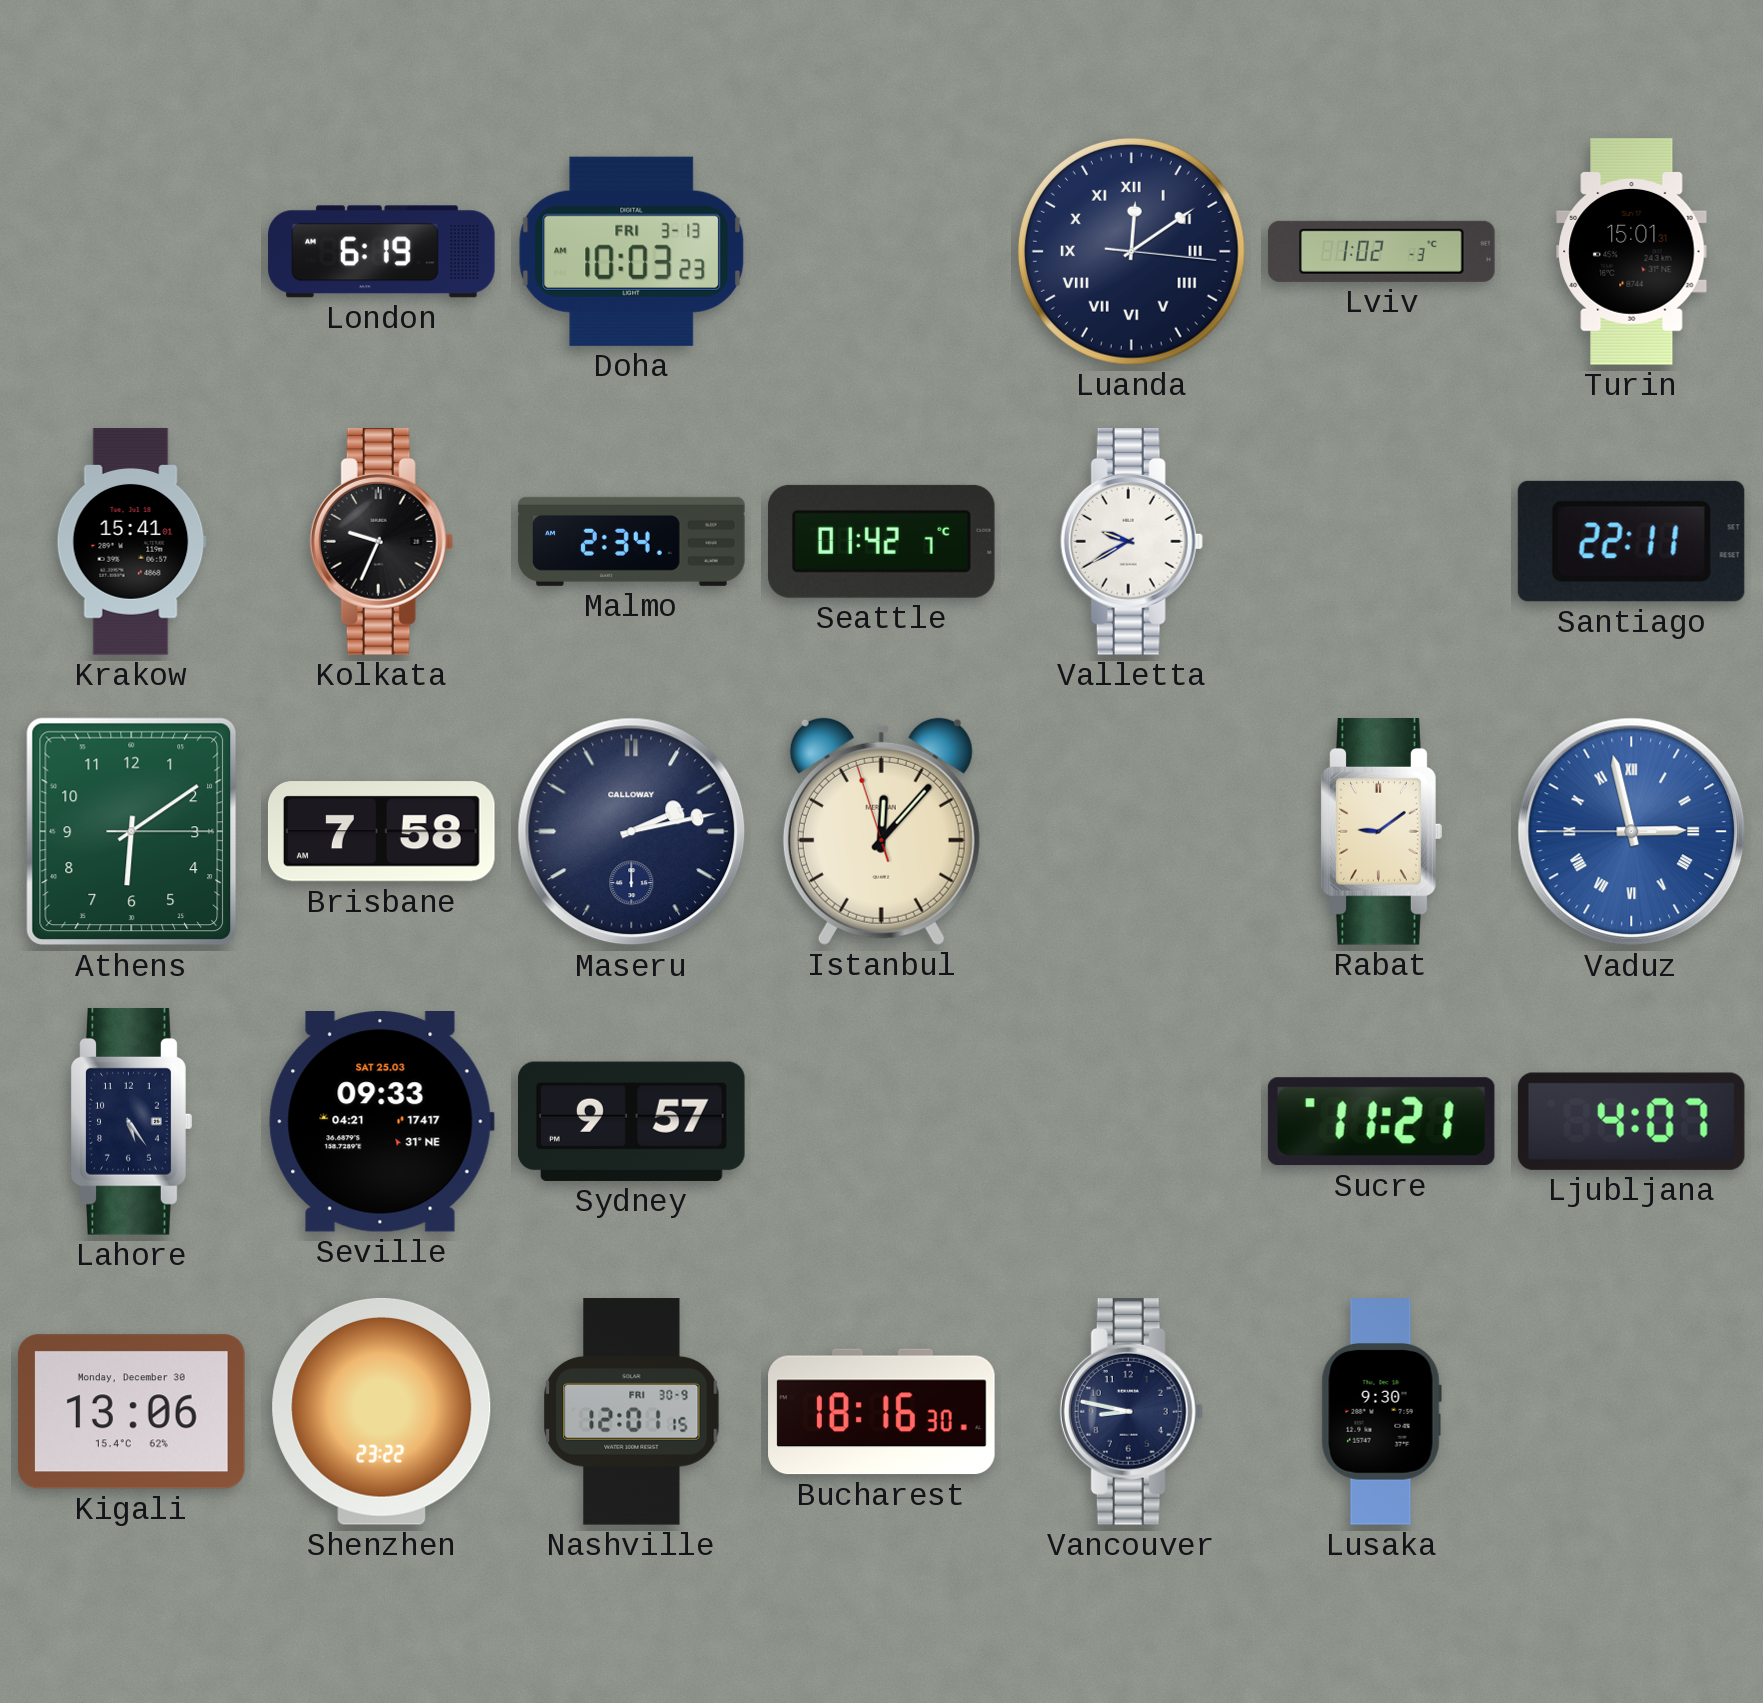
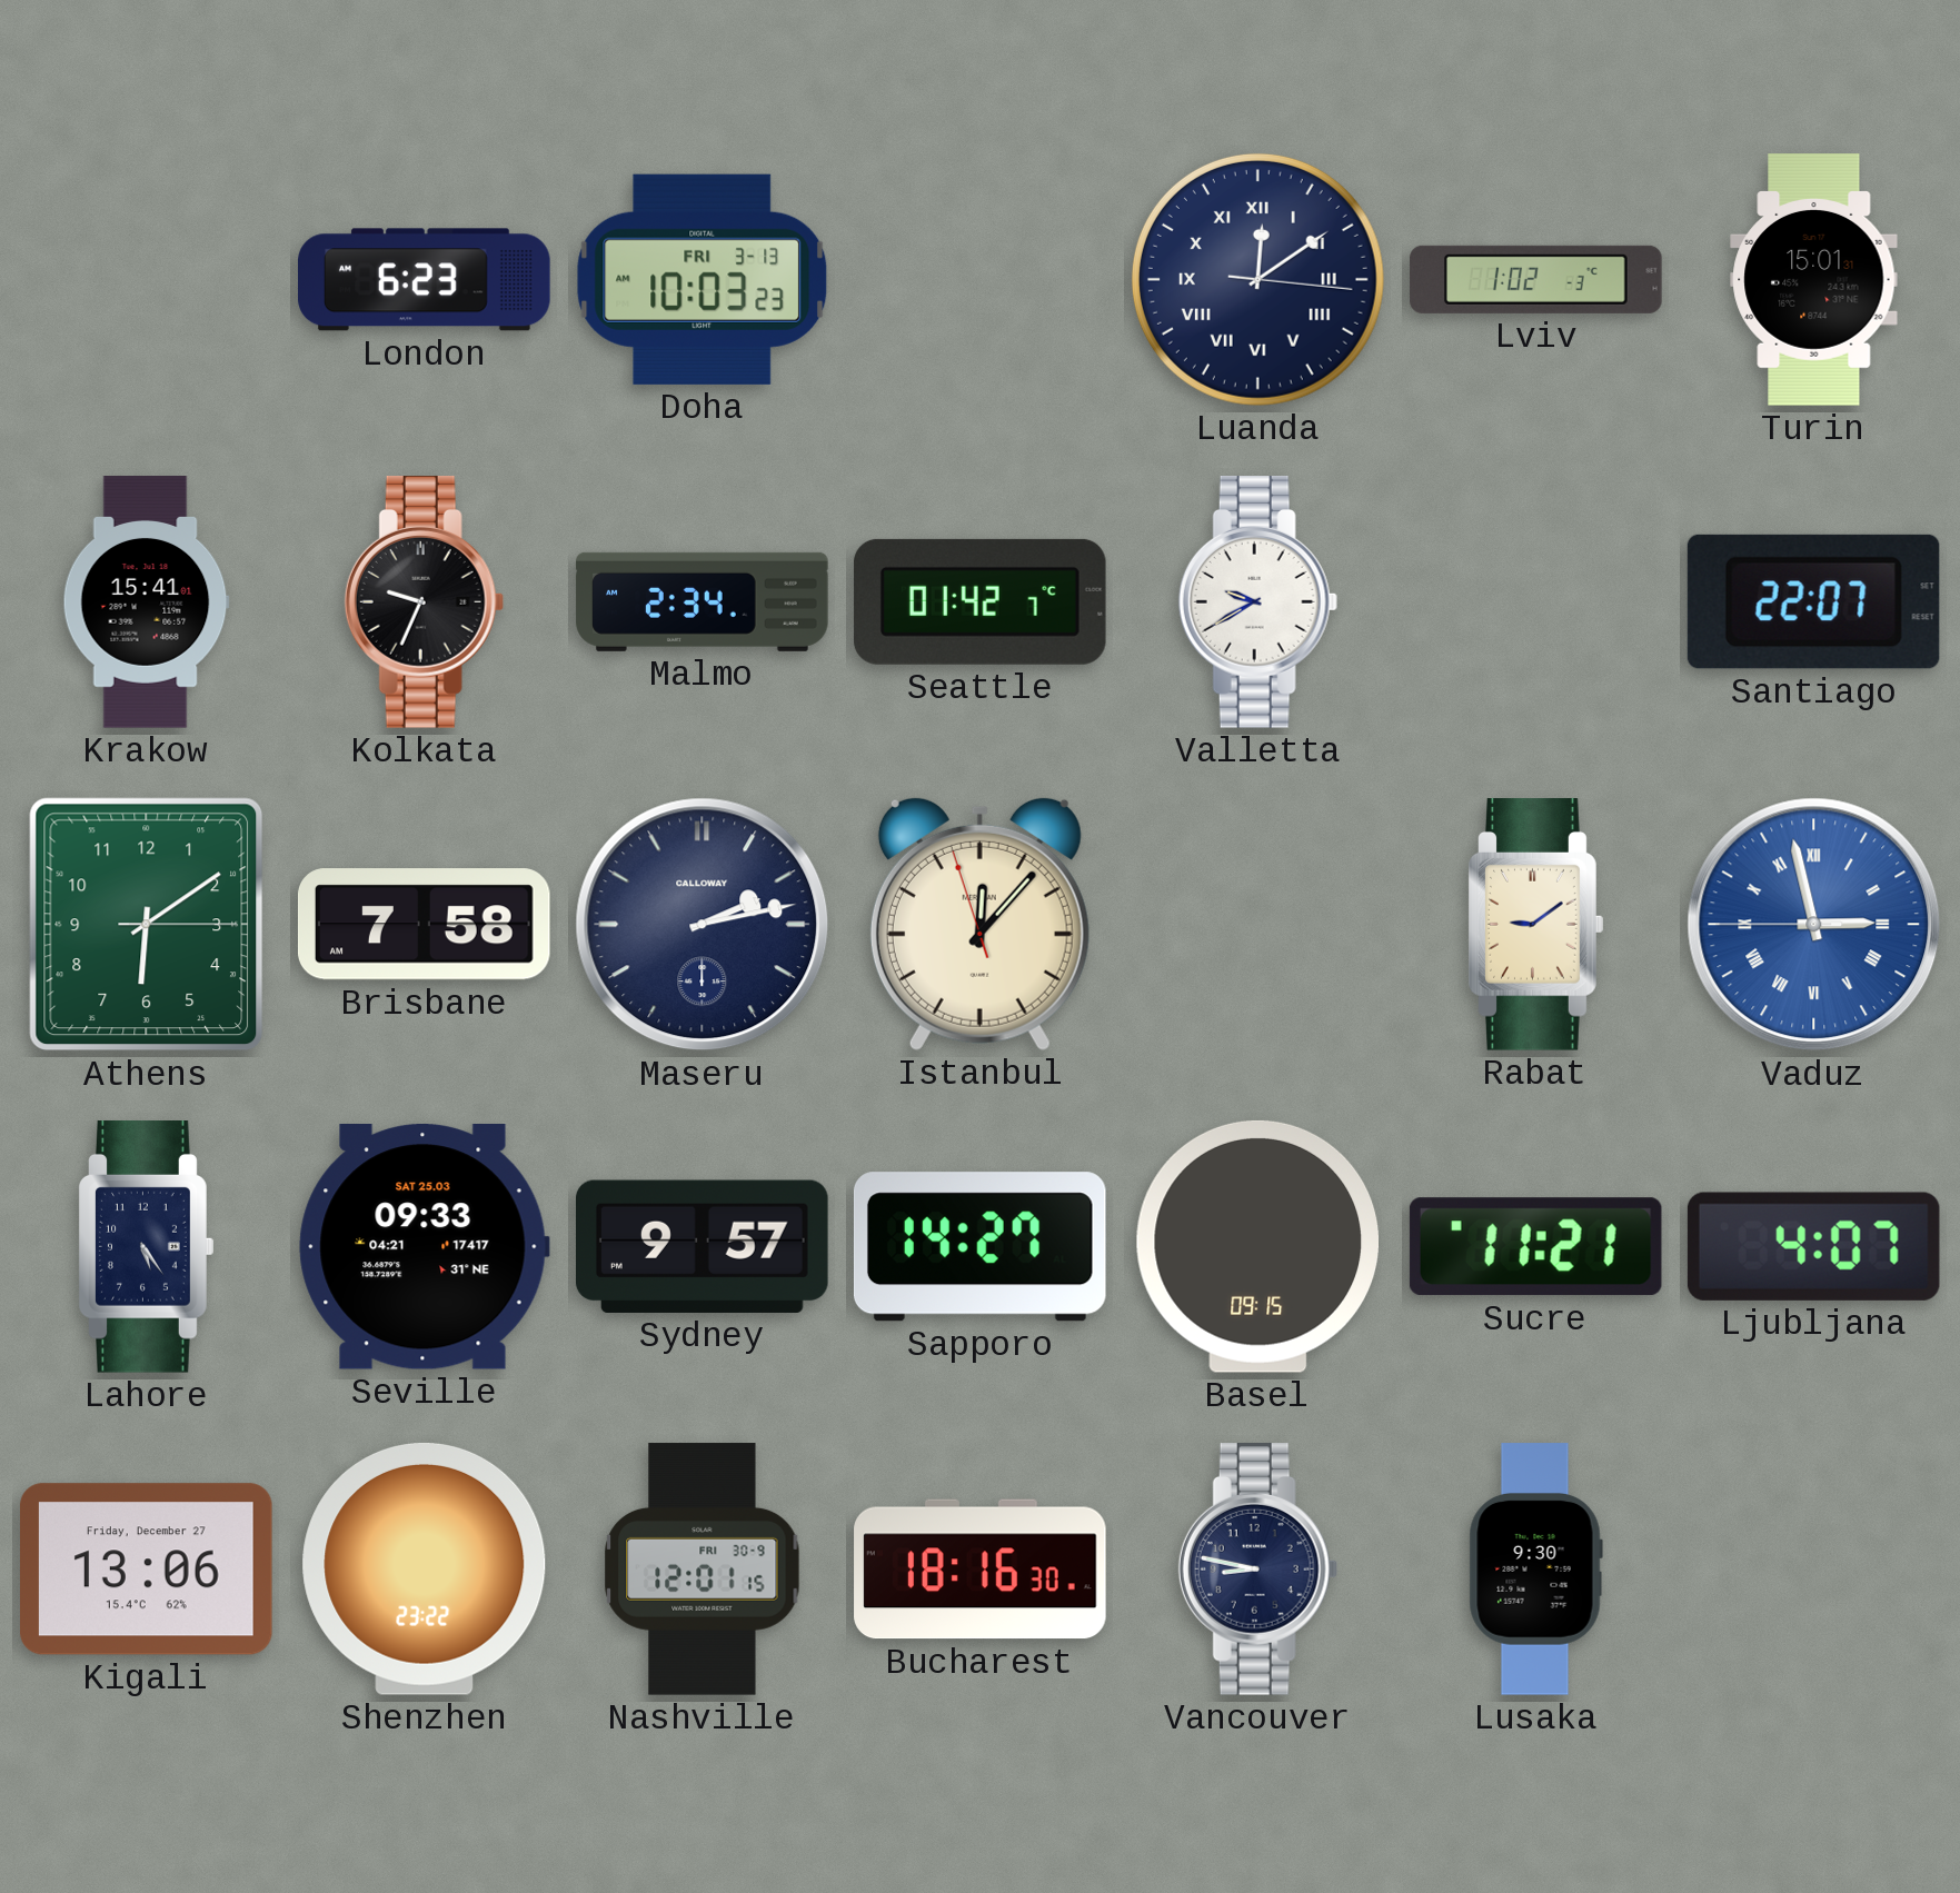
London: 6:19 -> 6:23 (425, 280)
Santiago: 22:11 -> 22:07 (1813, 601)
Sapporo: none -> 14:27 (979, 1247)
Basel: none -> 09:15 (1257, 1246)
Kigali date: Monday, December 30 -> Friday, December 27 (147, 1570)
